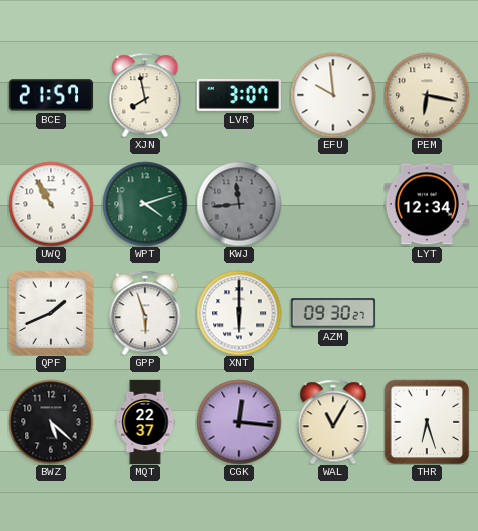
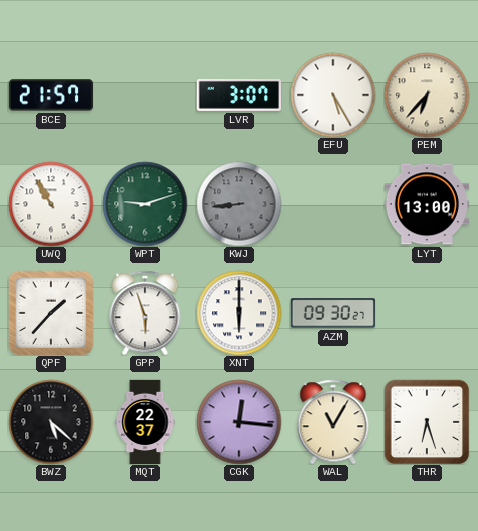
XJN: 7:58 -> none (145, 95)
EFU: 9:59 -> 5:25 (333, 95)
PEM: 6:17 -> 6:37 (427, 95)
WPT: 4:12 -> 9:12 (145, 204)
KWJ: 11:44 -> 8:44 (239, 204)
LYT: 12:34 -> 13:00 (427, 204)
QPF: 1:41 -> 1:37 (51, 313)
